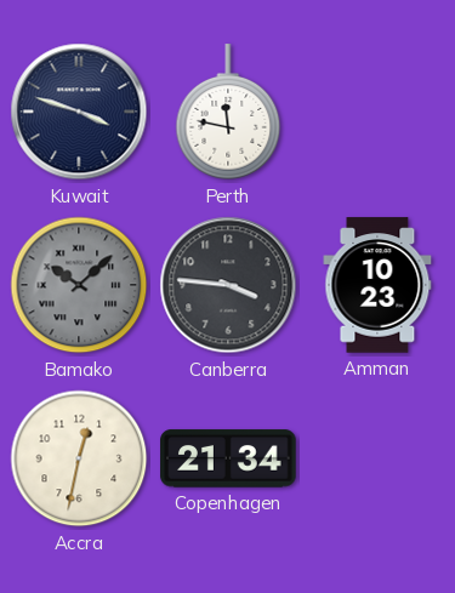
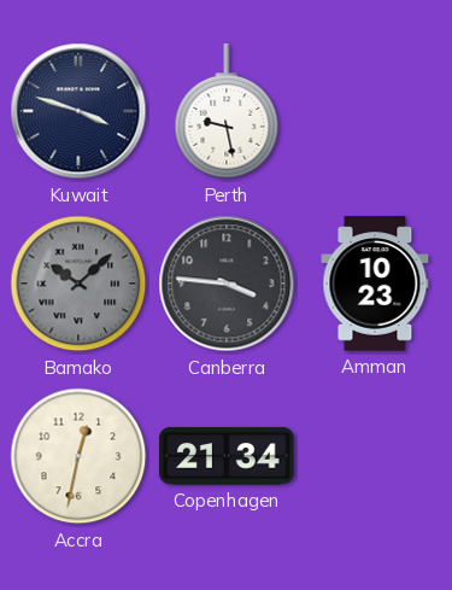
Perth: 11:47 -> 9:28 (227, 112)
